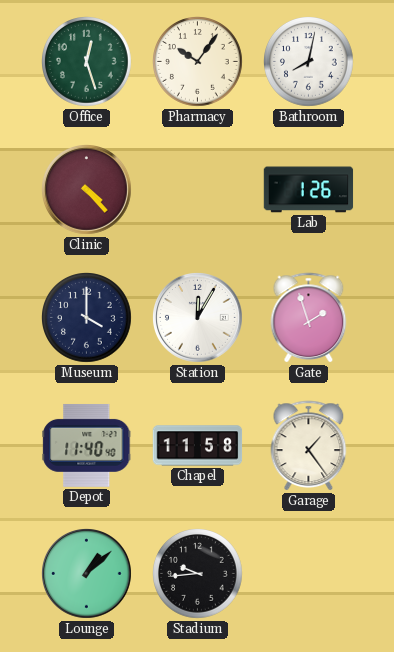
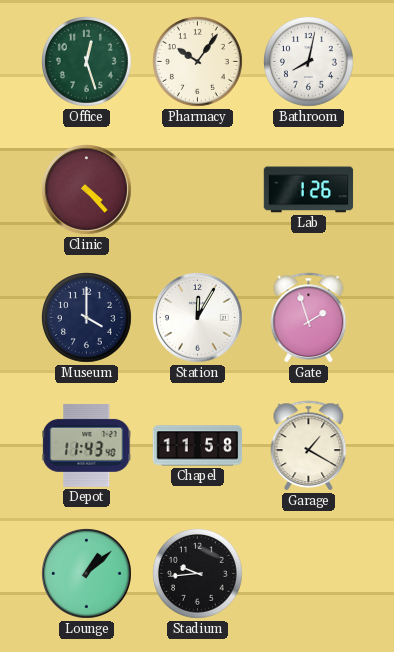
Depot: 11:40 -> 11:43 (87, 445)
Garage: 1:24 -> 1:20 (309, 446)
